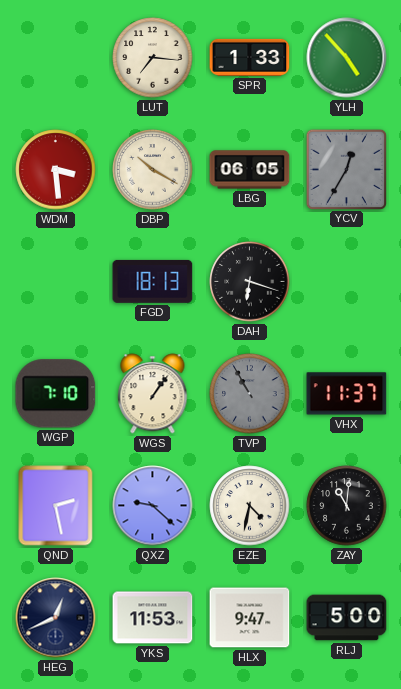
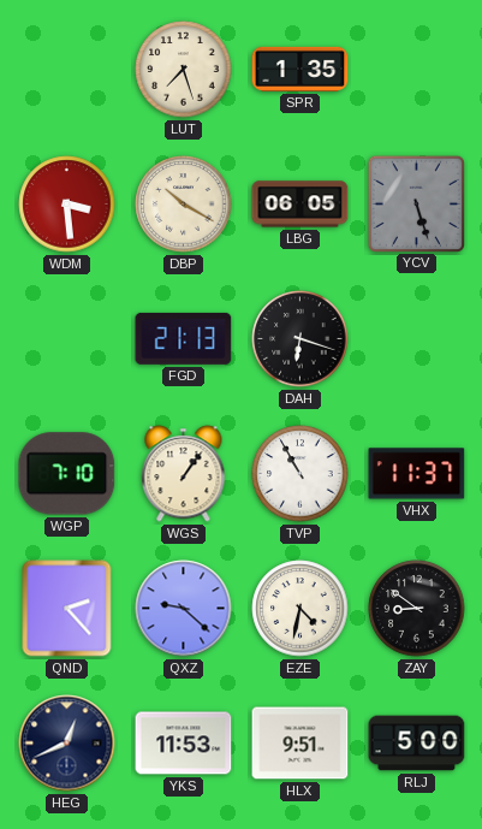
LUT: 7:16 -> 7:27 (184, 70)
SPR: 1:33 -> 1:35 (300, 69)
YLH: 4:53 -> none (347, 58)
YCV: 12:35 -> 5:27 (416, 203)
FGD: 18:13 -> 21:13 (184, 338)
TVP dial: grey -> white (300, 474)
QND: 2:28 -> 2:23 (67, 609)
ZAY: 11:01 -> 8:51 (417, 609)
HLX: 9:47 -> 9:51 (300, 744)
